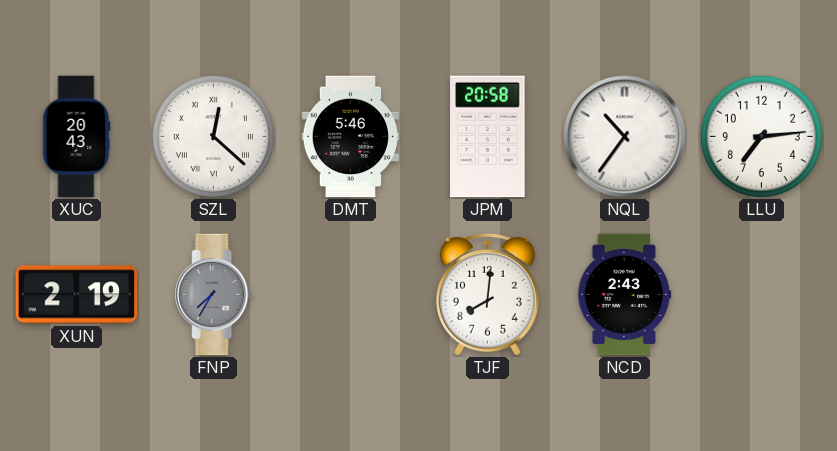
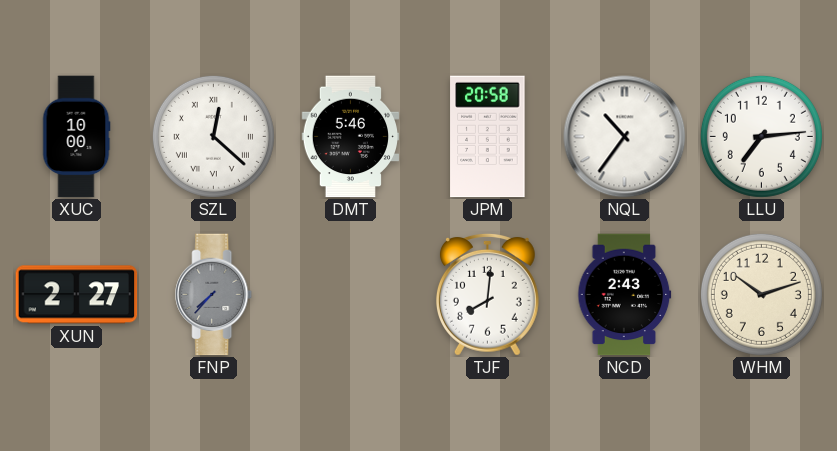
XUC: 20:43 -> 10:00 (76, 137)
XUN: 2:19 -> 2:27 (77, 295)
FNP: 7:35 -> 7:37 (214, 295)
WHM: none -> 10:12 (761, 294)
